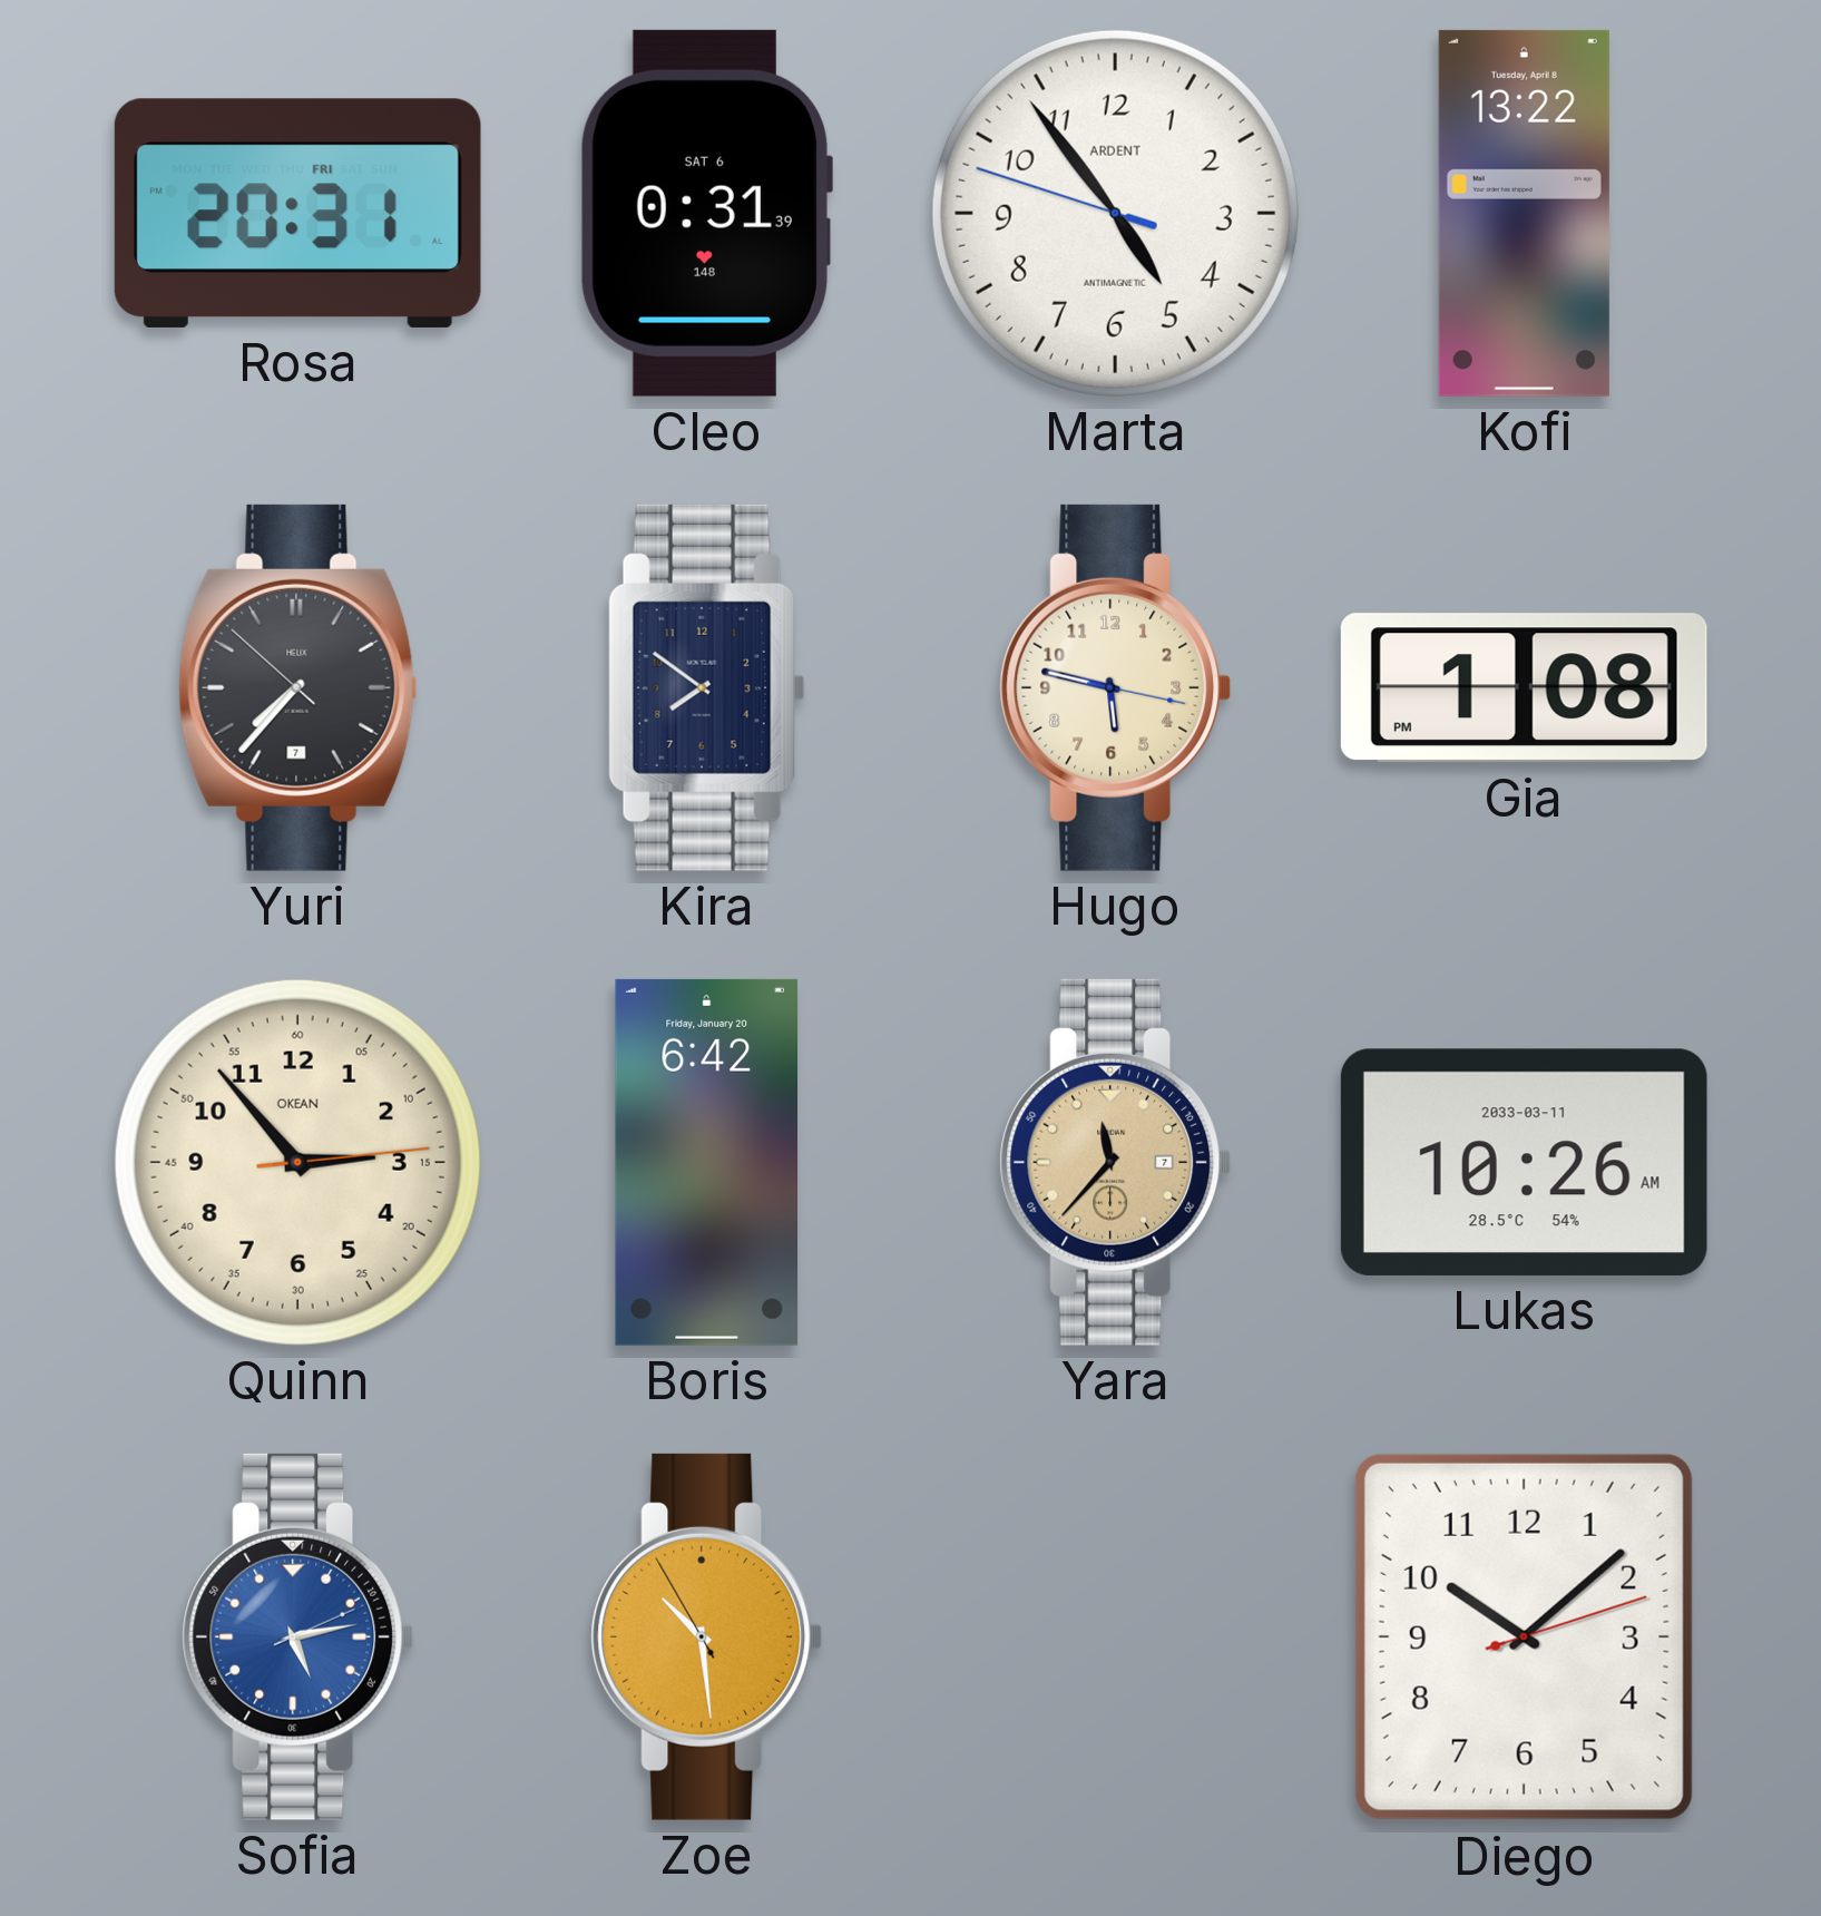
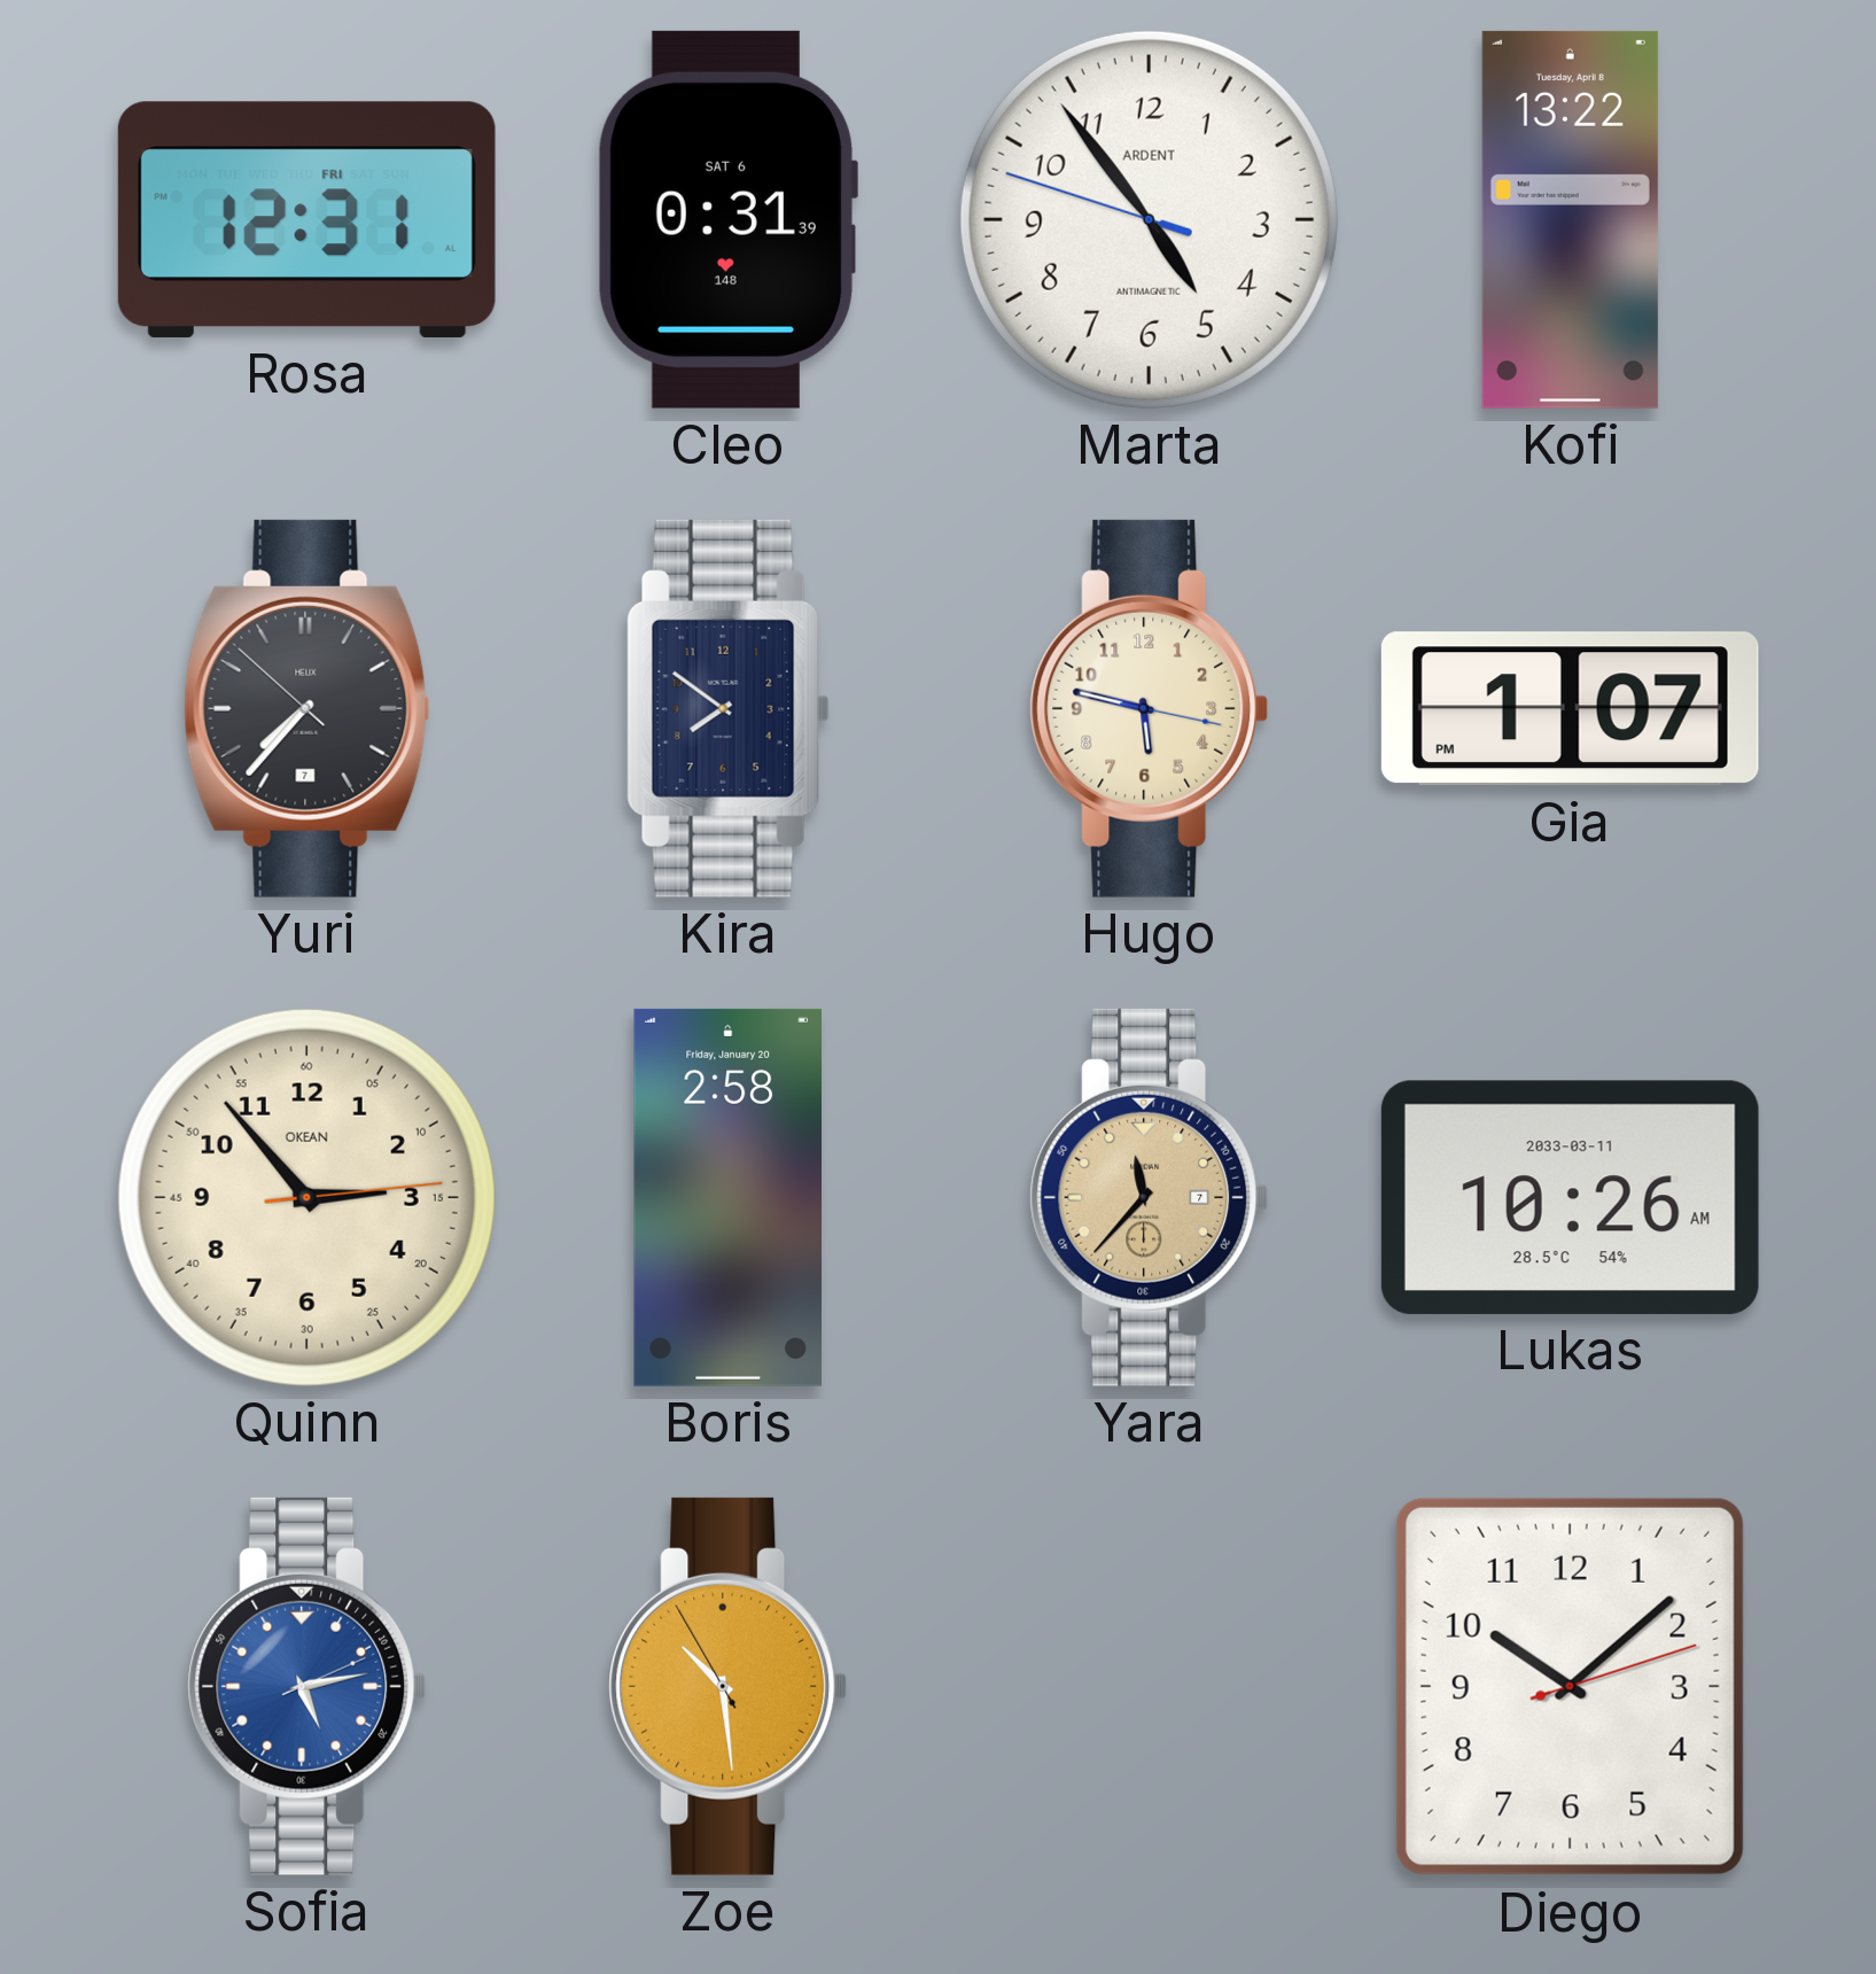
Rosa: 20:31 -> 12:31 (306, 219)
Gia: 1:08 -> 1:07 (1570, 709)
Boris: 6:42 -> 2:58 (727, 1197)
